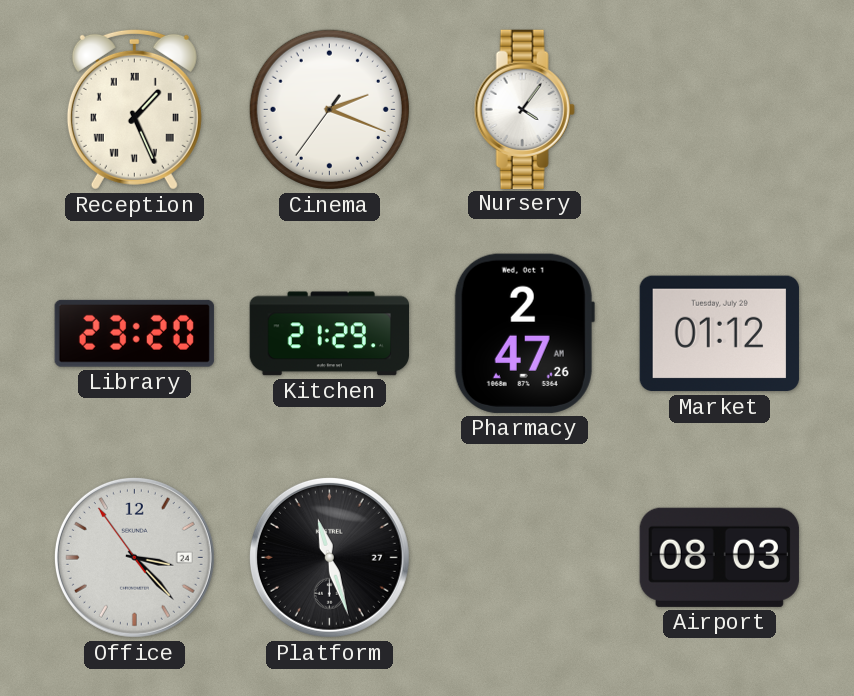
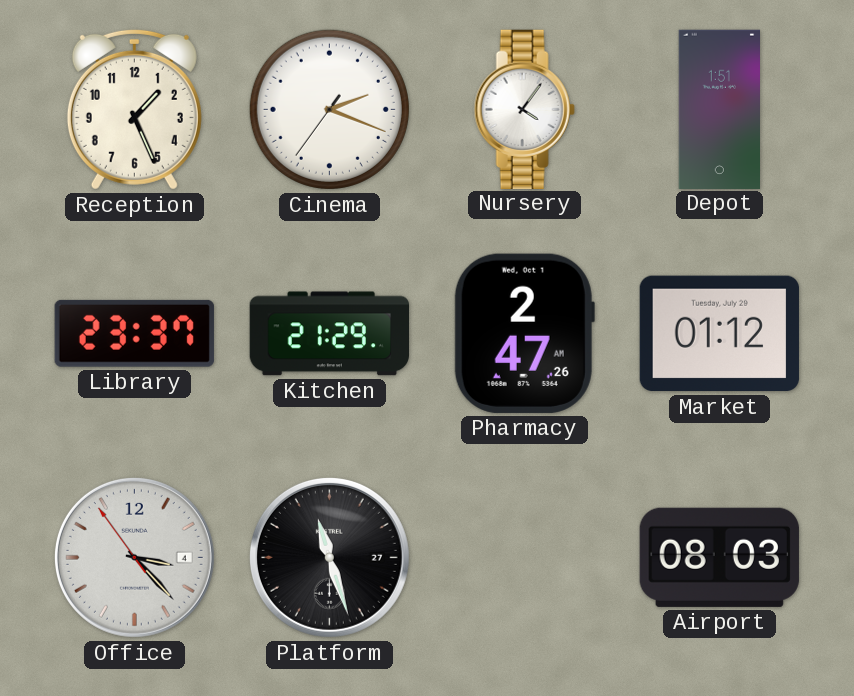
Reception numerals: Roman -> Arabic (134, 109)
Depot: none -> 1:51 (719, 109)
Library: 23:20 -> 23:37 (134, 333)
Office date: 24 -> 4 (134, 557)
